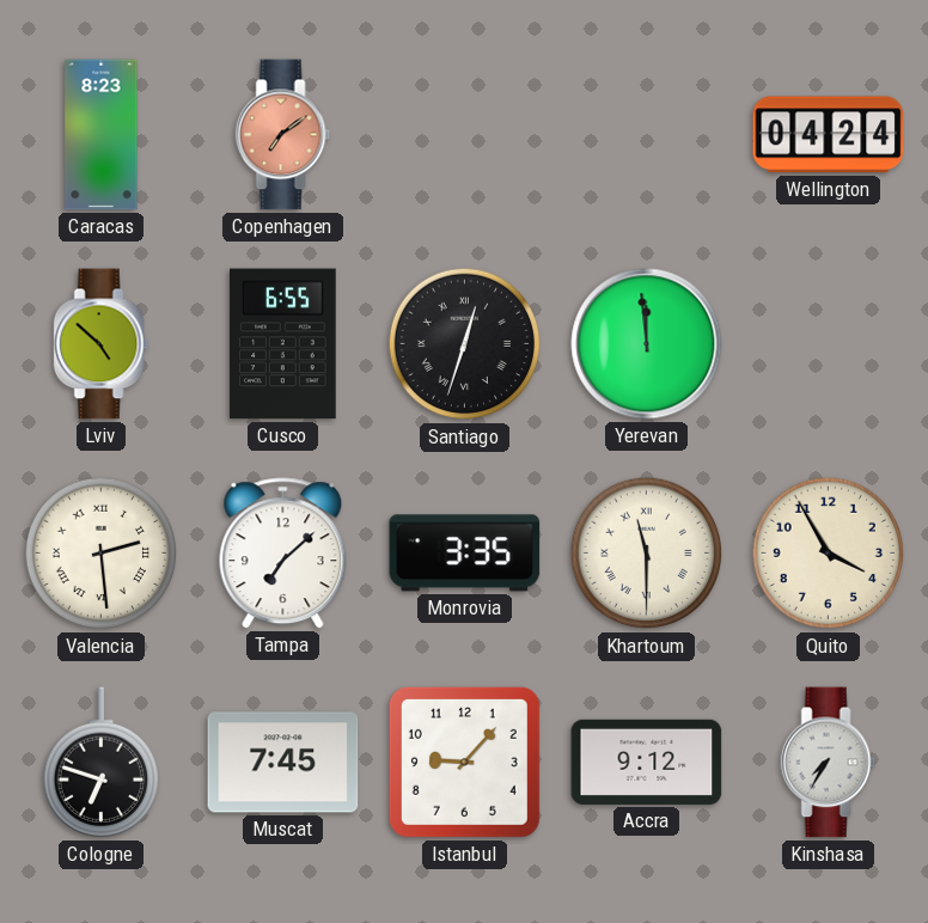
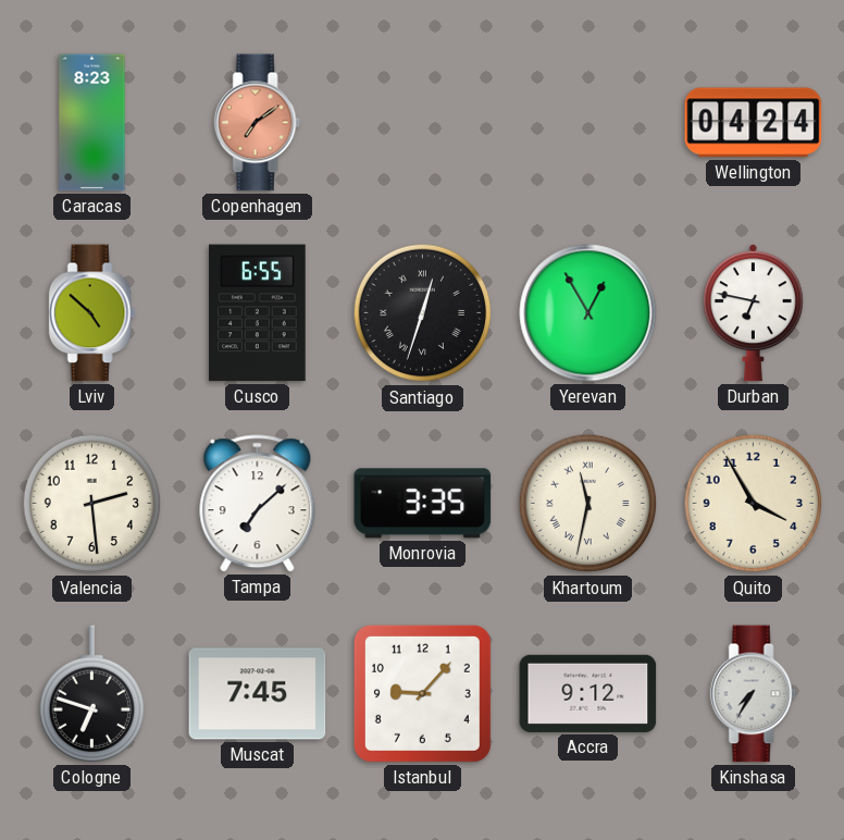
Yerevan: 11:59 -> 12:55 (588, 313)
Durban: none -> 6:47 (753, 313)
Valencia numerals: Roman -> Arabic (92, 504)
Khartoum: 11:30 -> 11:32 (588, 504)
